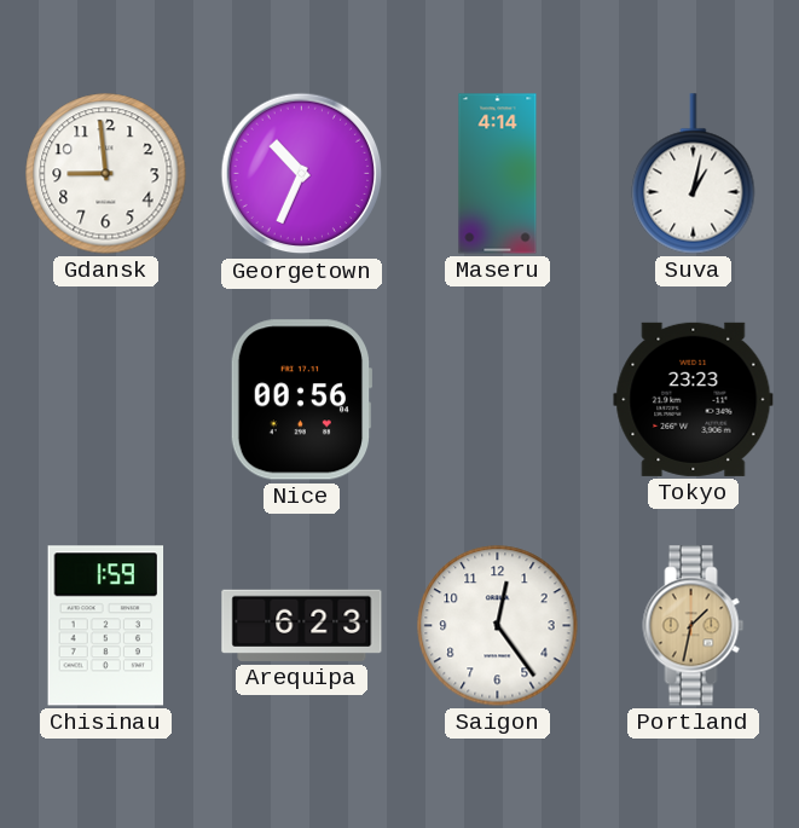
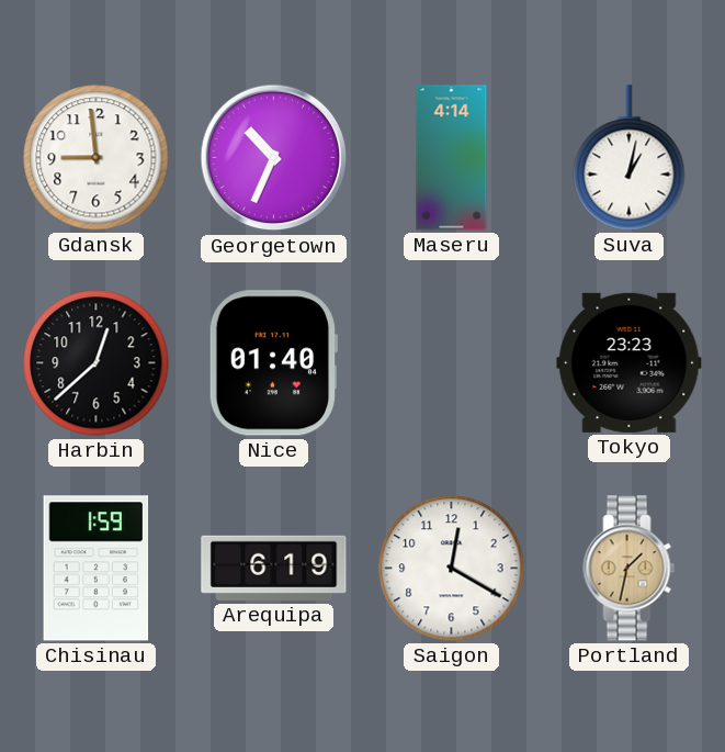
Harbin: none -> 12:38 (97, 363)
Nice: 00:56 -> 01:40 (272, 363)
Arequipa: 6:23 -> 6:19 (274, 568)
Saigon: 12:24 -> 12:20 (452, 569)
